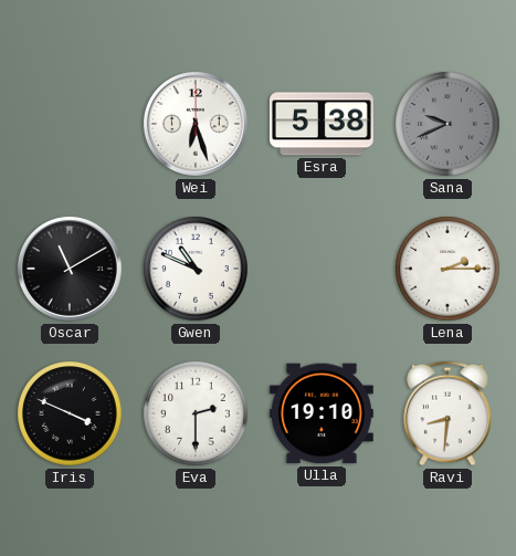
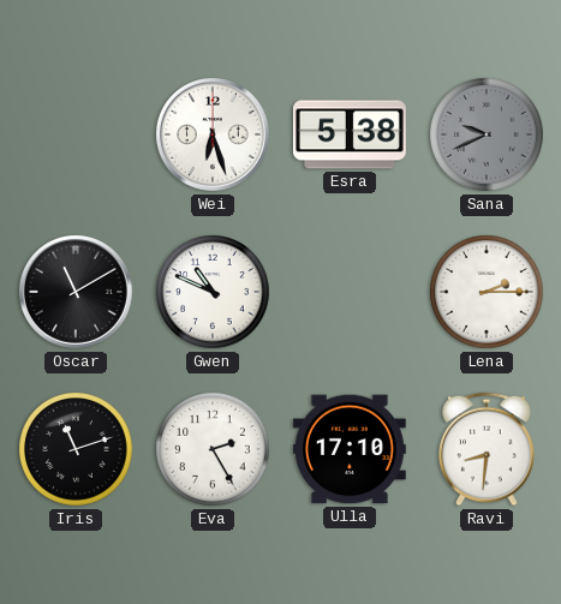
Iris: 3:49 -> 11:12 (76, 449)
Eva: 2:30 -> 2:25 (213, 449)
Ulla: 19:10 -> 17:10 (350, 449)
